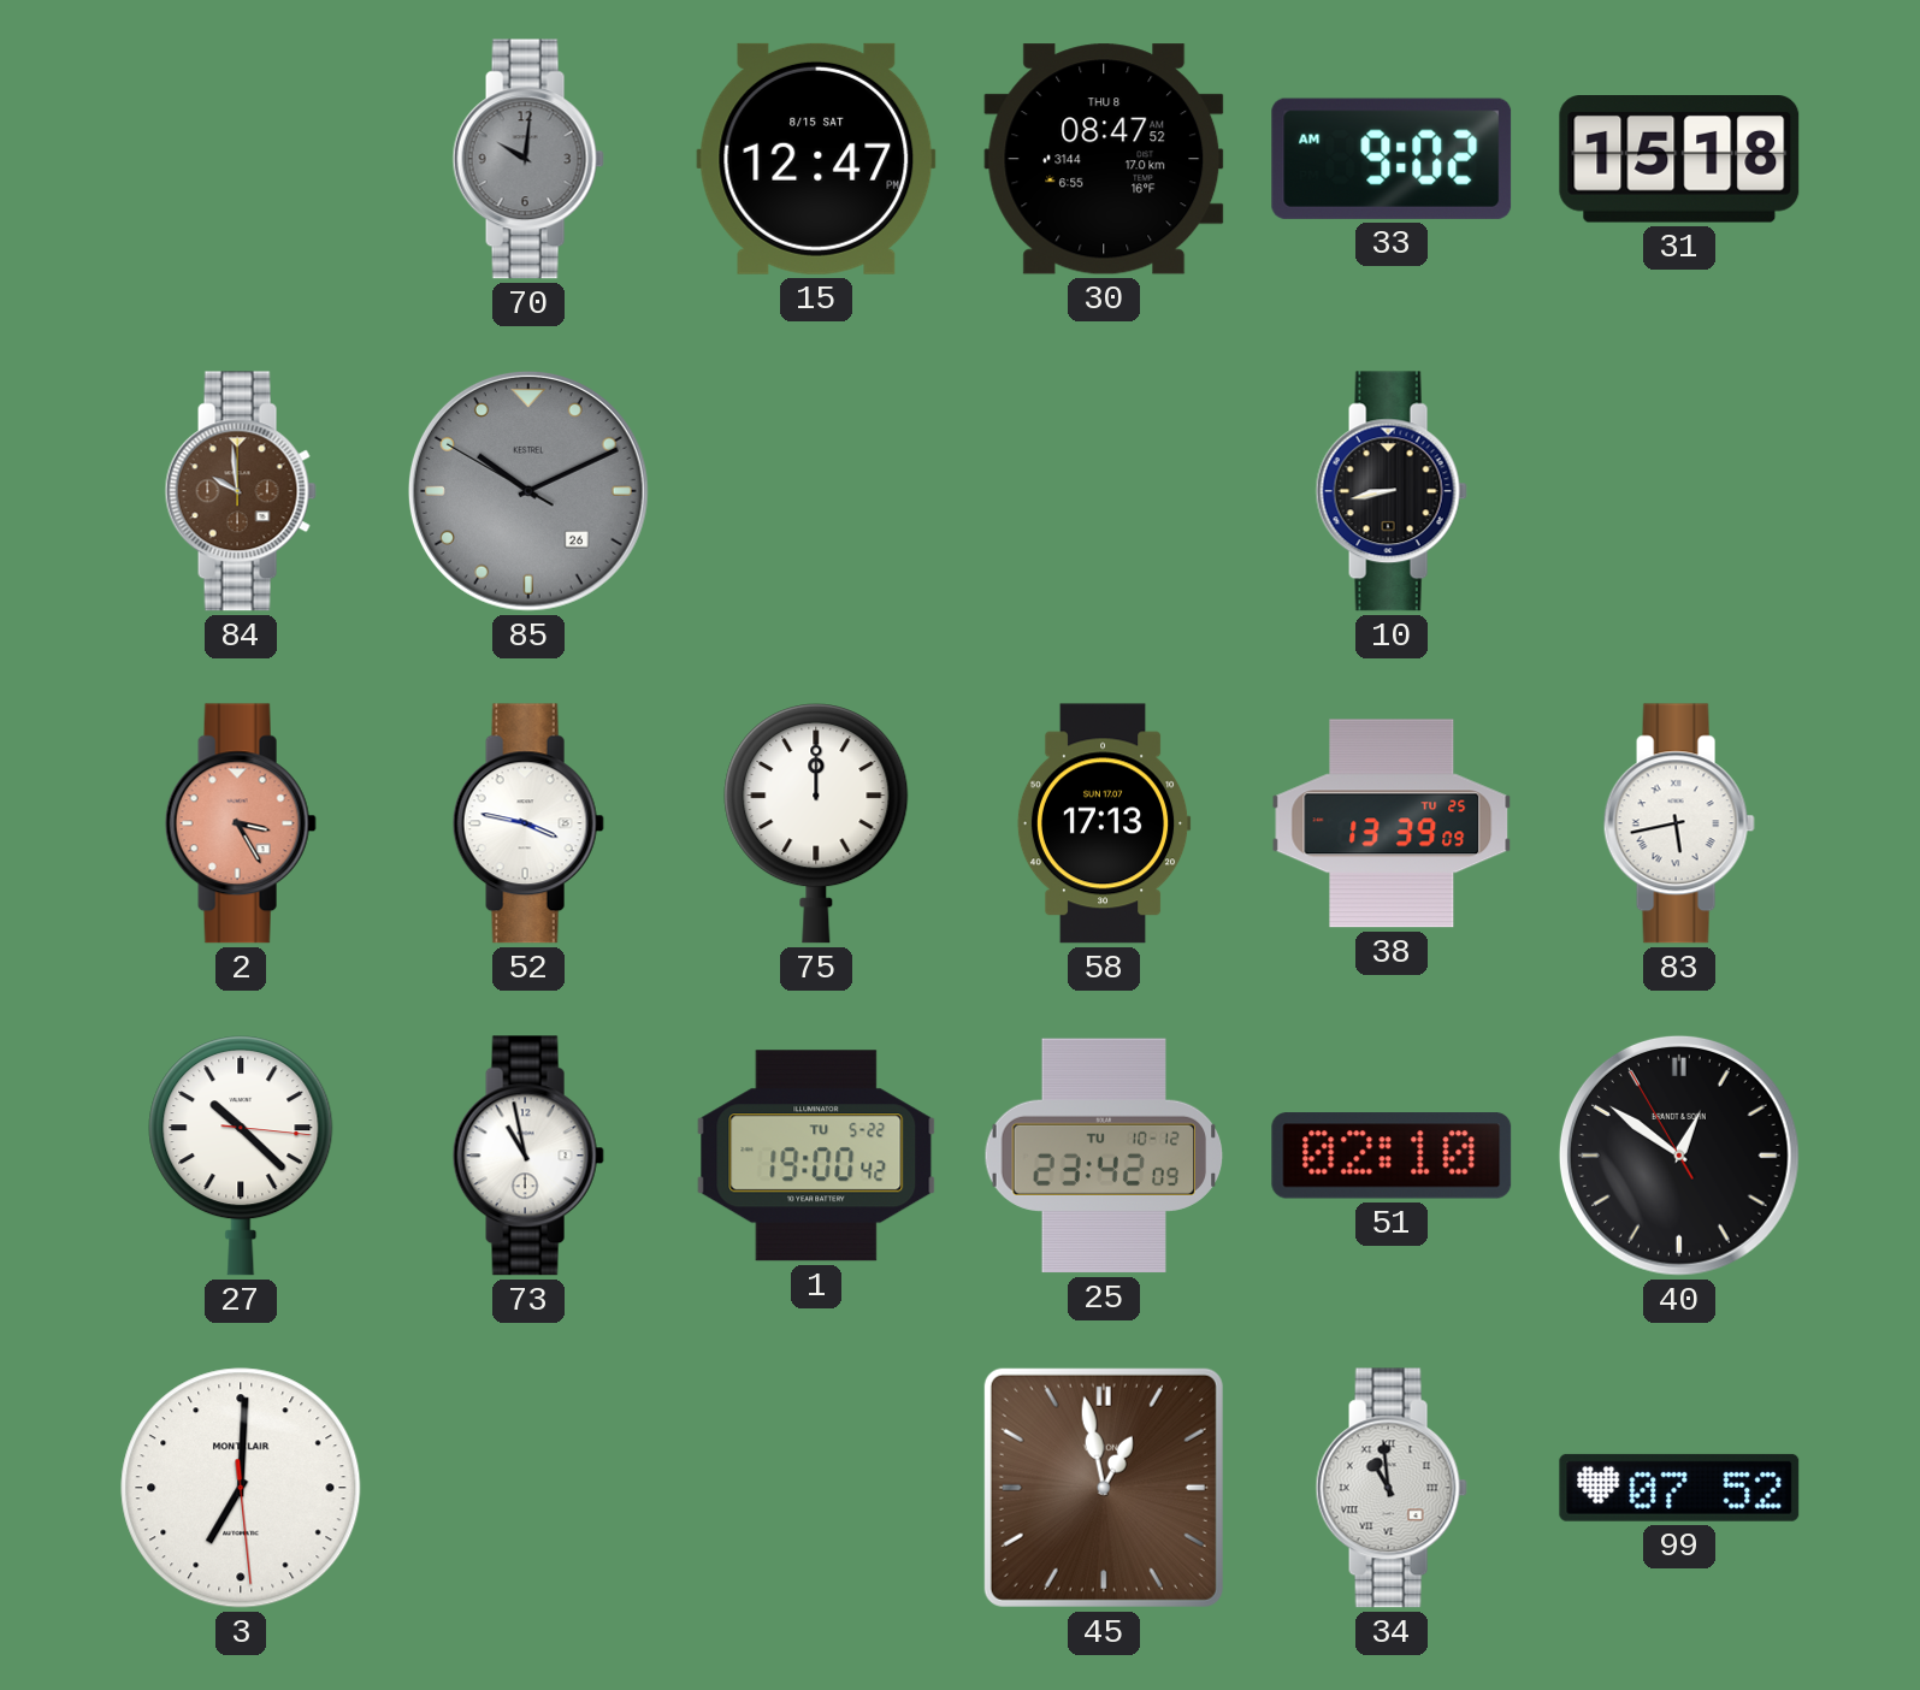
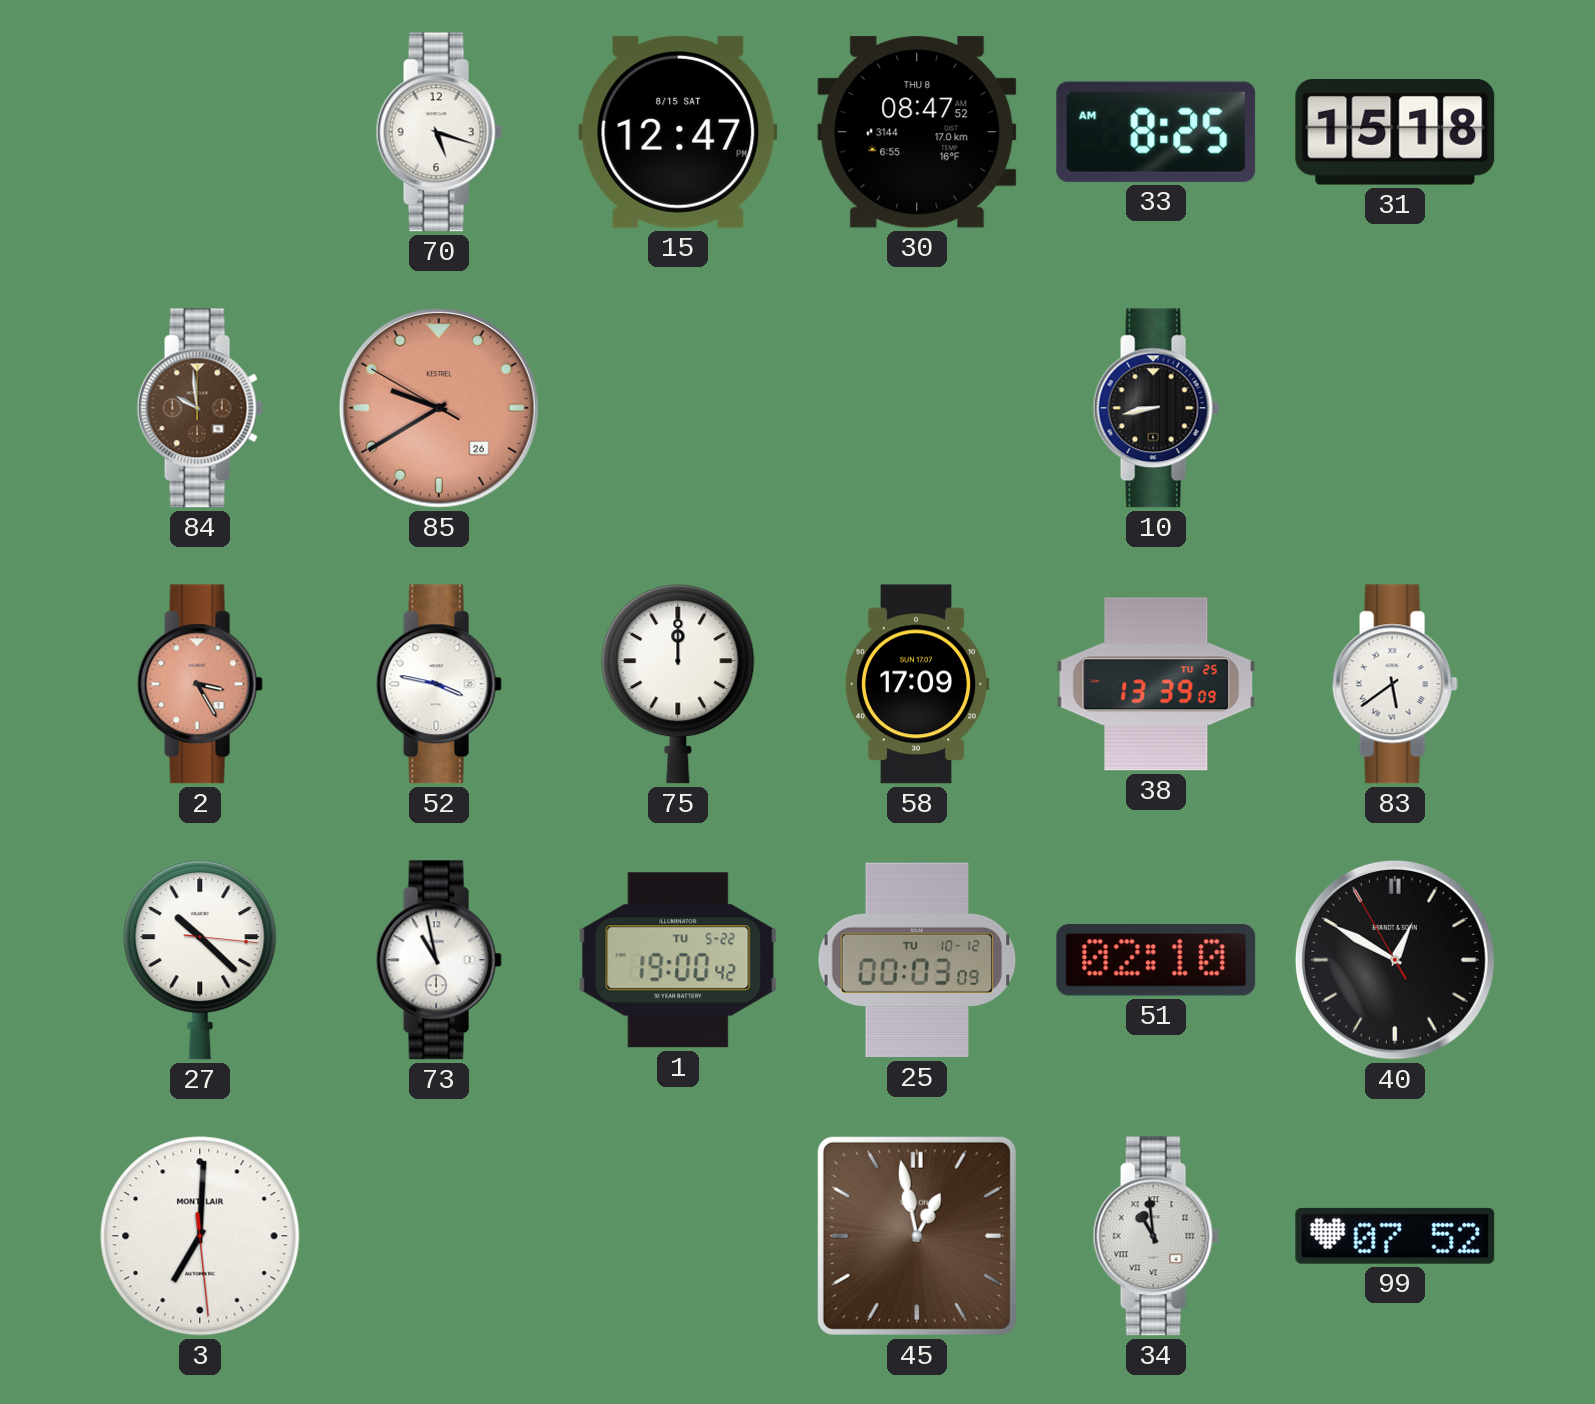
70: 10:01 -> 5:18 (439, 132)
70 dial: grey -> white (439, 132)
33: 9:02 -> 8:25 (1156, 132)
85: 10:10 -> 9:39 (439, 408)
85 dial: grey -> salmon (439, 408)
58: 17:13 -> 17:09 (917, 684)
83: 5:43 -> 5:39 (1395, 684)
25: 23:42 -> 00:03 (917, 960)
40: 12:50 -> 12:49 (1395, 960)
